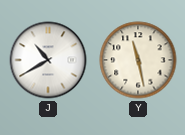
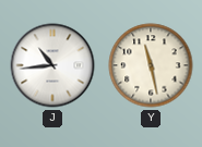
J: 10:40 -> 10:44 (52, 65)
